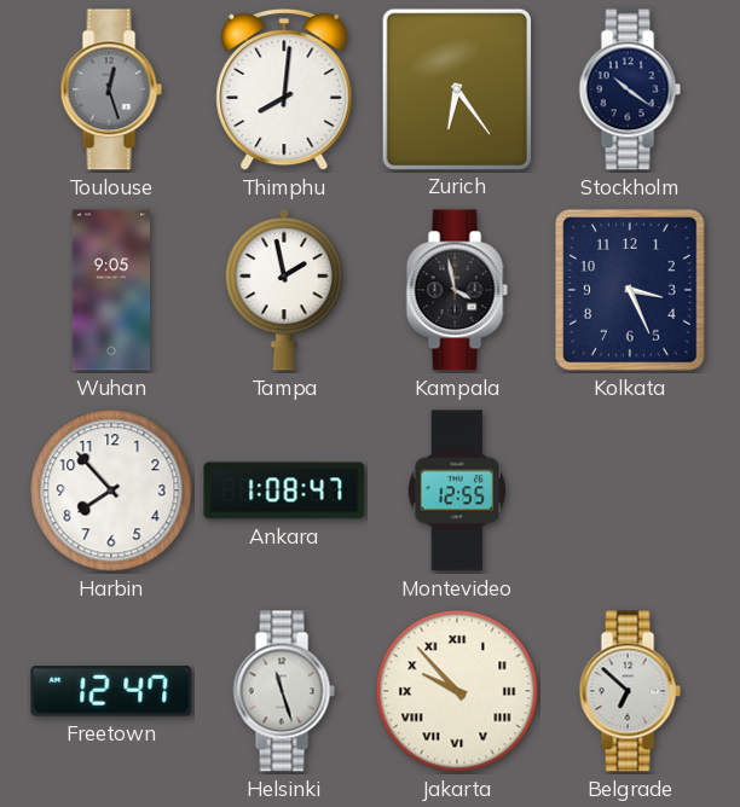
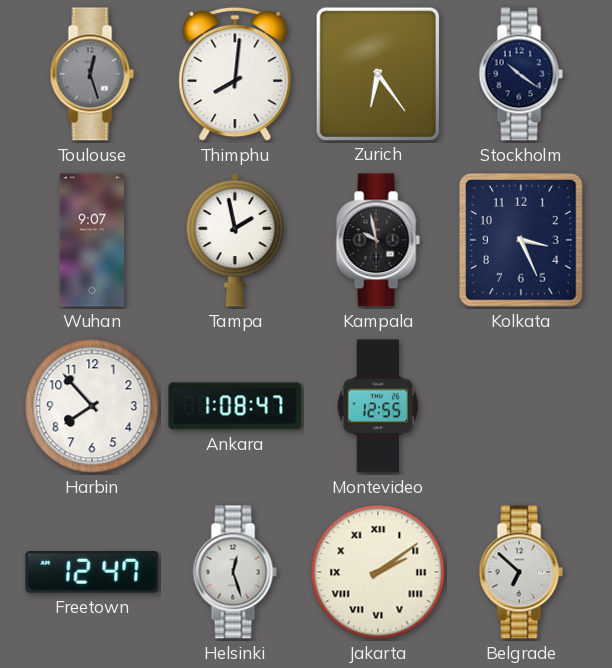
Wuhan: 9:05 -> 9:07 (91, 240)
Kampala: 3:58 -> 9:58 (378, 240)
Helsinki: 11:27 -> 12:27 (235, 572)
Jakarta: 9:53 -> 2:09 (378, 572)
